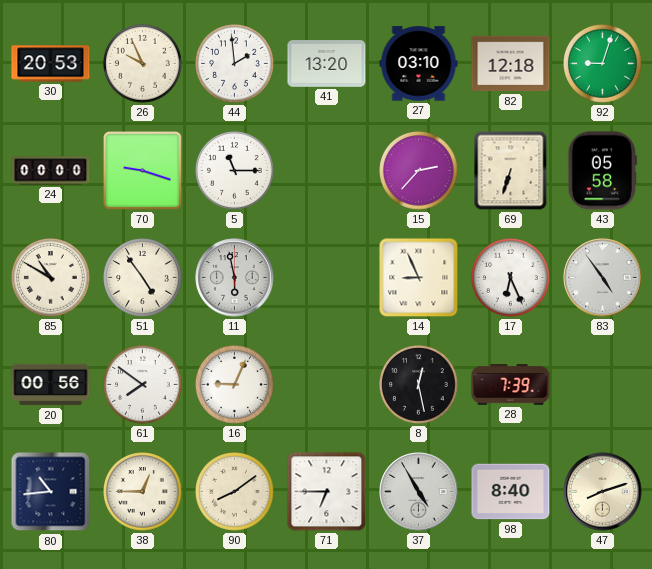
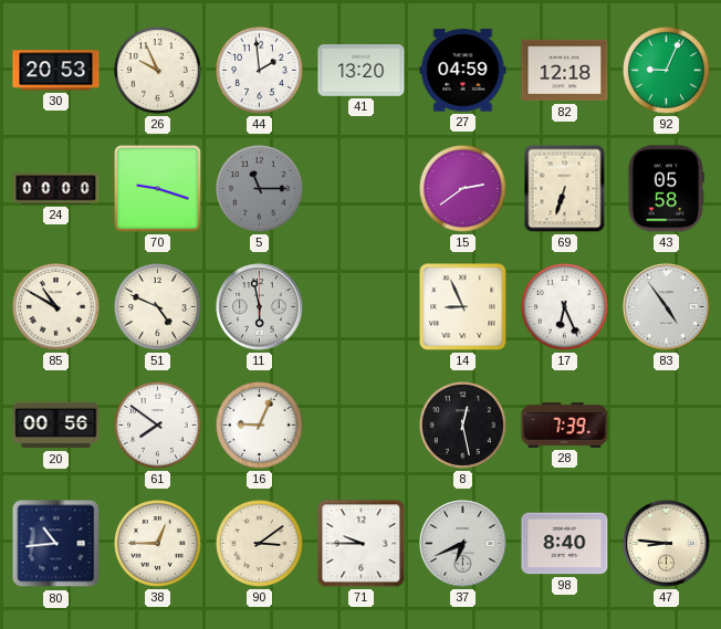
27: 03:10 -> 04:59 (463, 71)
92: 9:03 -> 9:04 (667, 71)
5 dial: white -> grey (260, 189)
15: 2:37 -> 2:39 (463, 189)
51: 4:54 -> 4:49 (158, 307)
90: 8:09 -> 3:09 (260, 544)
71: 6:45 -> 9:45 (362, 544)
37: 4:55 -> 6:41 (463, 544)
47: 8:12 -> 8:46 (667, 544)
